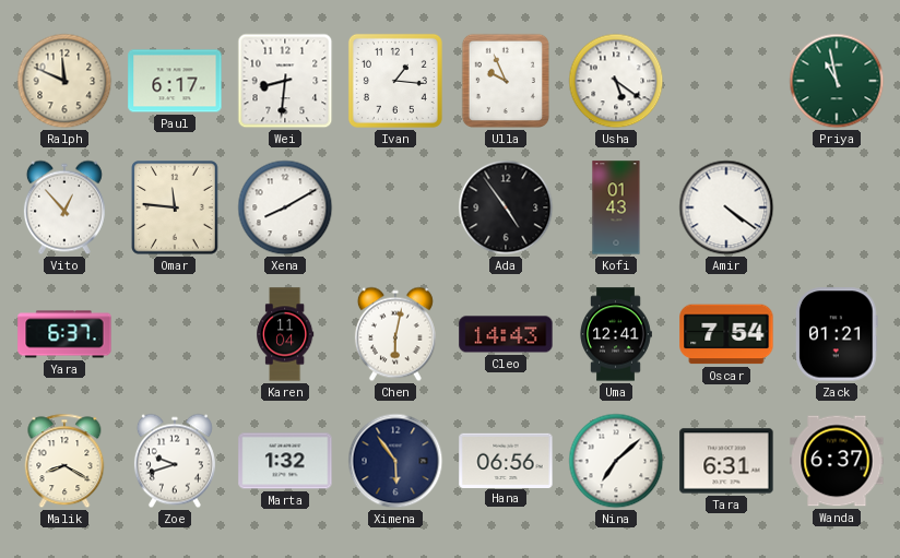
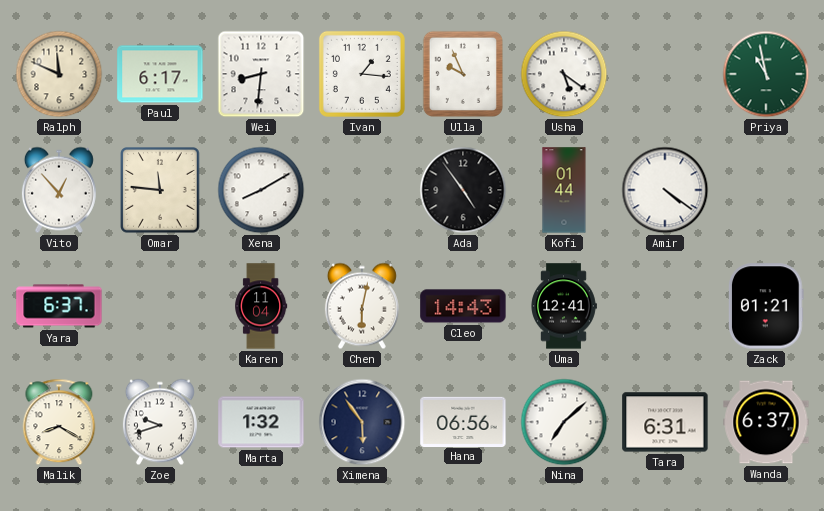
Kofi: 01:43 -> 01:44 (564, 190)
Oscar: 7:54 -> none (726, 334)
